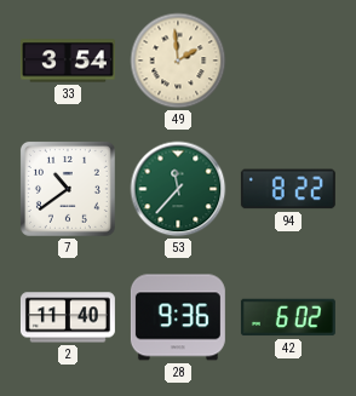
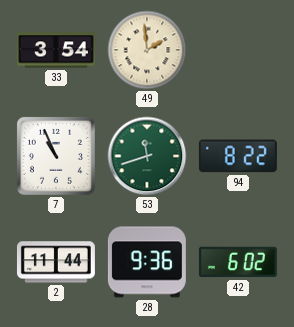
7: 10:39 -> 10:56 (56, 156)
53: 11:37 -> 11:42 (147, 156)
2: 11:40 -> 11:44 (56, 262)
